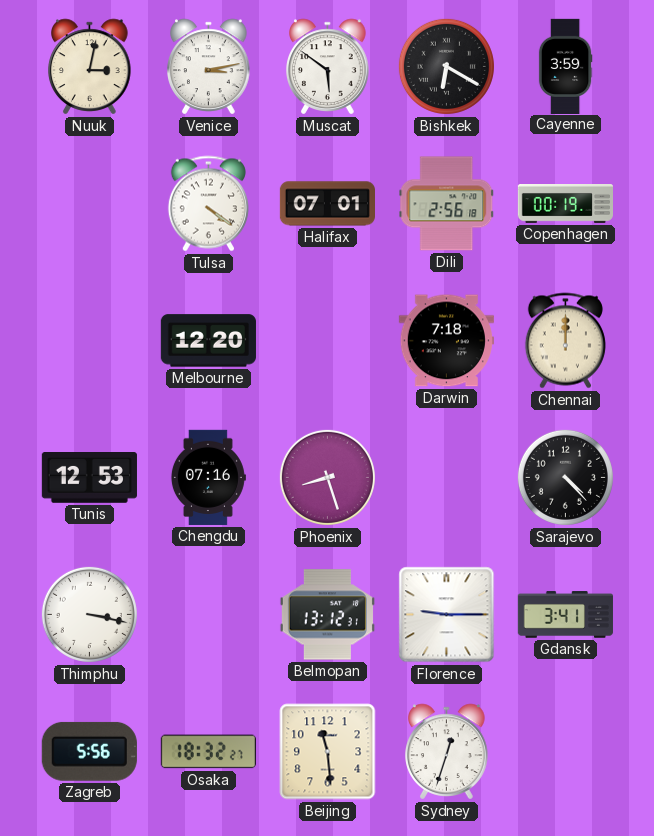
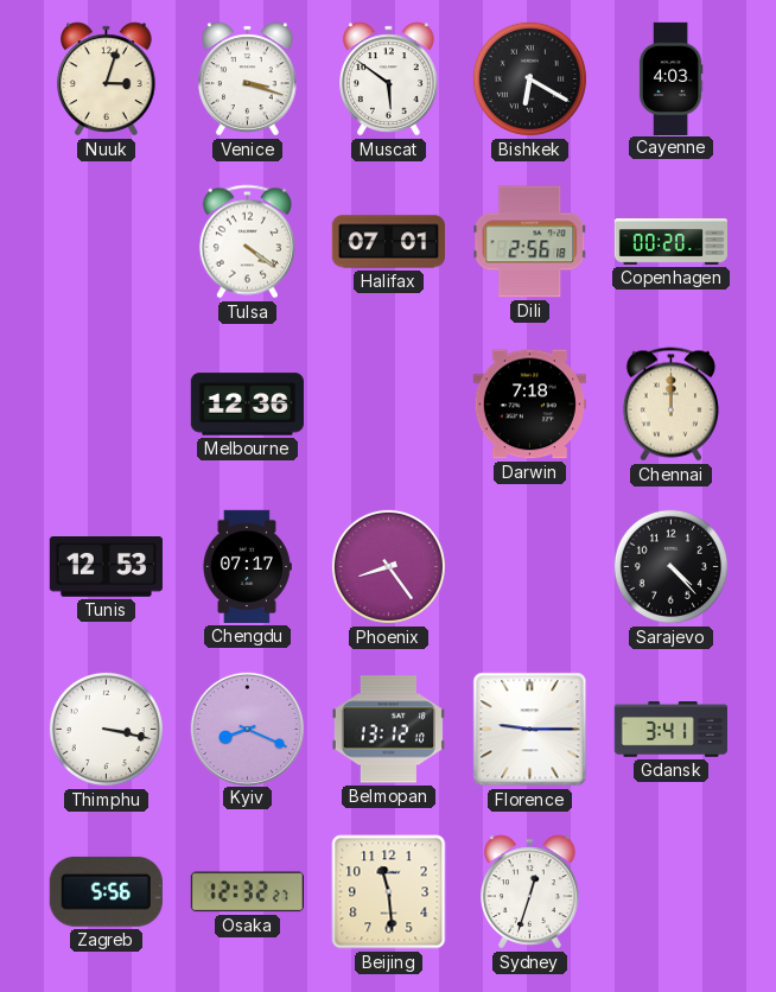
Nuuk: 3:02 -> 3:03 (107, 80)
Venice: 3:13 -> 3:18 (248, 80)
Cayenne: 3:59 -> 4:03 (670, 78)
Copenhagen: 00:19 -> 00:20 (670, 242)
Melbourne: 12:20 -> 12:36 (247, 405)
Chengdu: 07:16 -> 07:17 (247, 566)
Phoenix: 8:27 -> 8:24 (388, 566)
Kyiv: none -> 8:19 (247, 729)
Belmopan: 13:12:31 -> 13:12:10 (388, 730)
Osaka: 18:32 -> 12:32 (247, 892)
